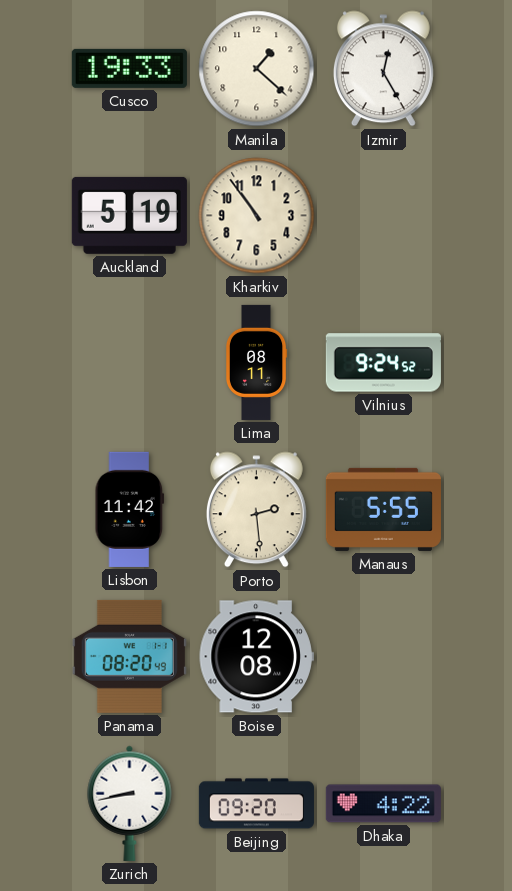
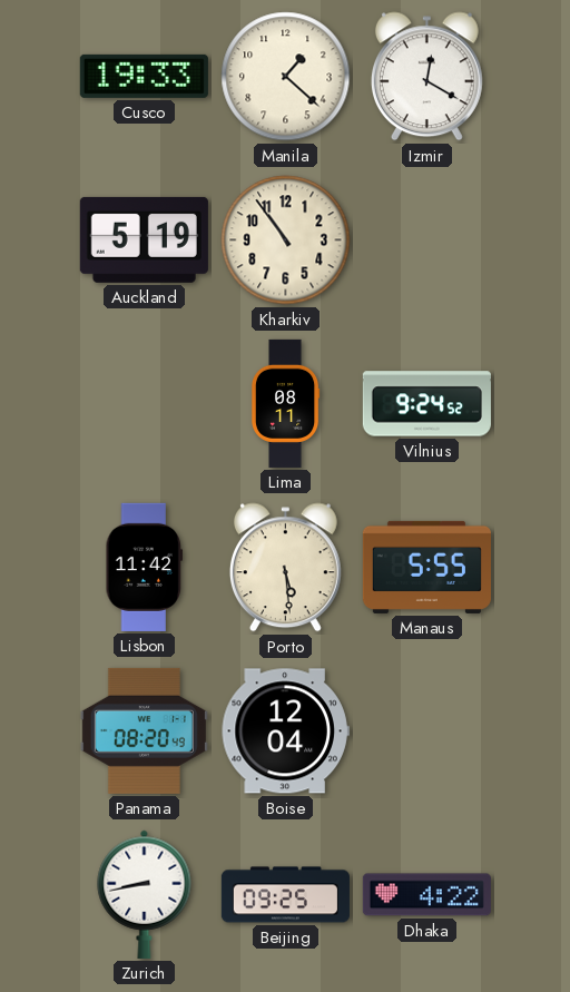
Izmir: 12:25 -> 12:20 (426, 77)
Porto: 2:29 -> 5:29 (285, 568)
Boise: 12:08 -> 12:04 (285, 731)
Beijing: 09:20 -> 09:25 (285, 895)
